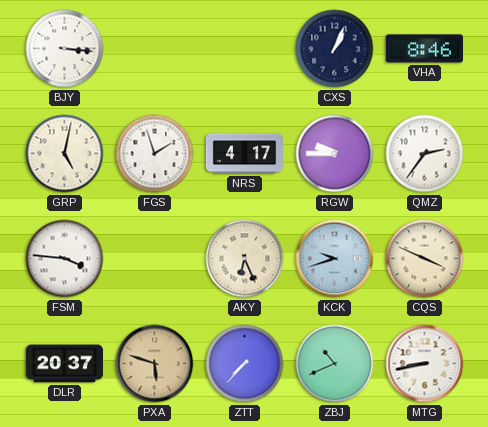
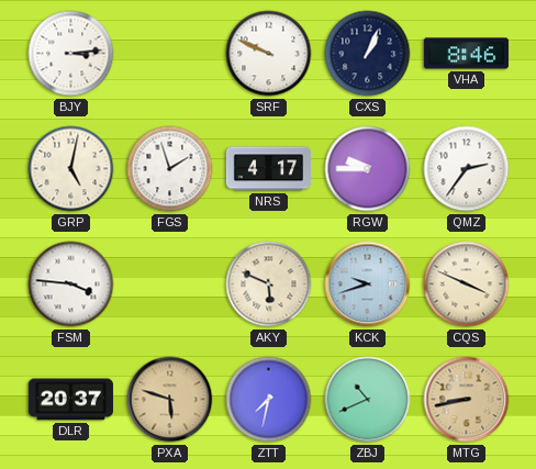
BJY: 3:16 -> 3:14 (71, 54)
SRF: none -> 9:49 (269, 54)
AKY: 6:26 -> 5:49 (269, 284)
ZTT: 7:37 -> 7:32 (269, 400)
MTG dial: white -> champagne (467, 400)
